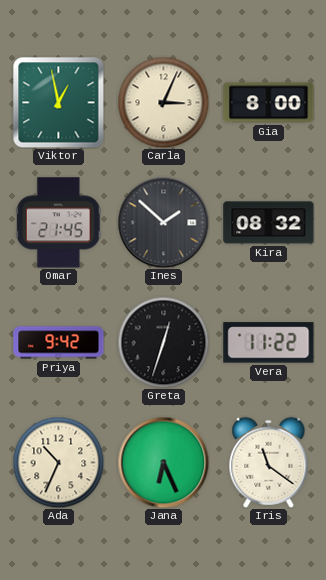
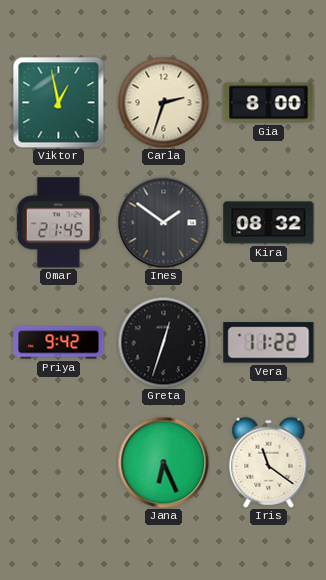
Carla: 3:04 -> 2:33 (163, 102)
Ines: 1:52 -> 1:51 (163, 222)
Ada: 10:34 -> none (58, 462)
